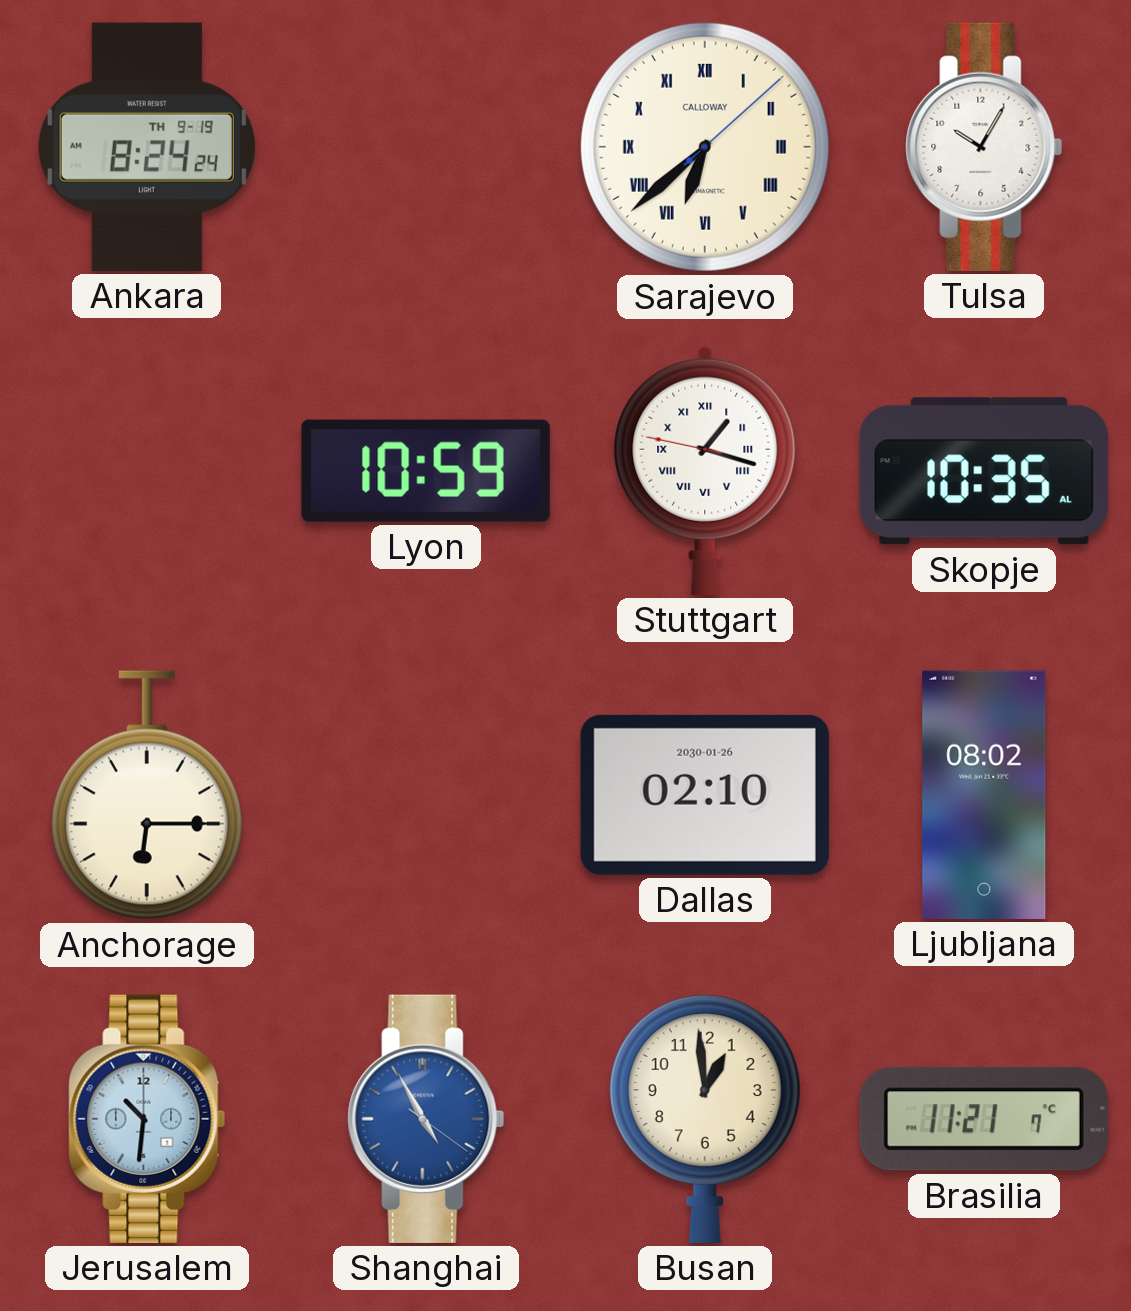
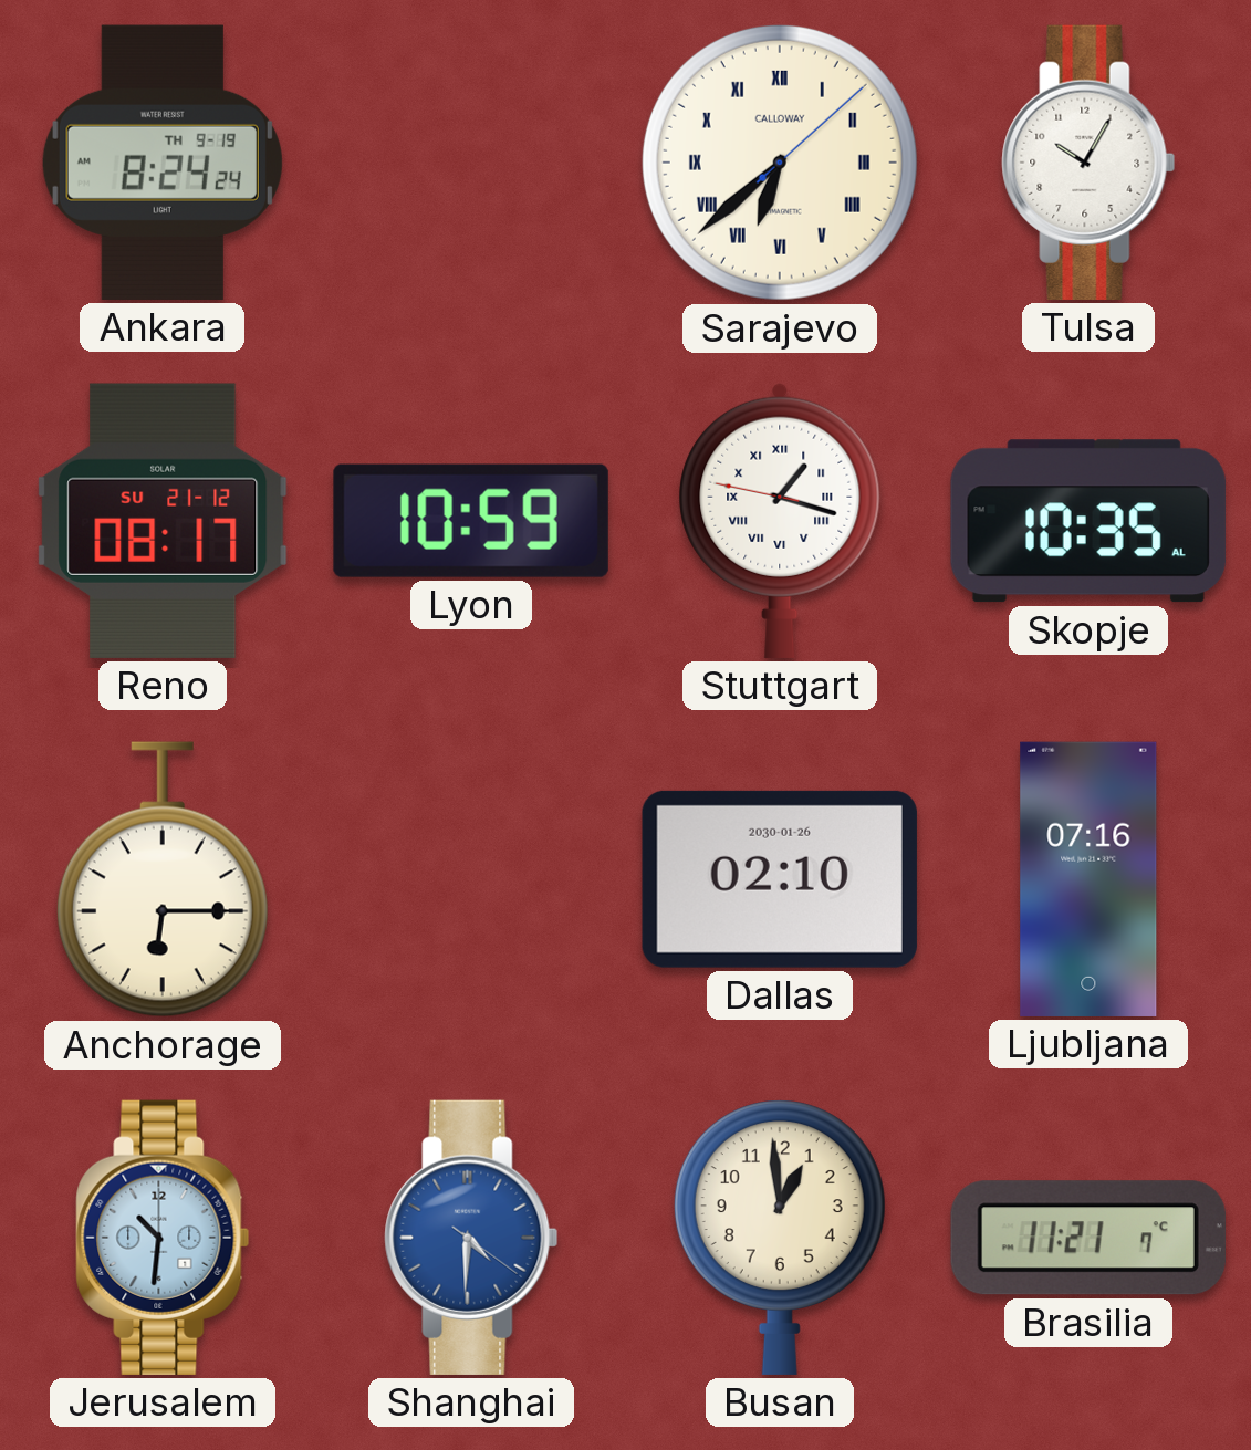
Reno: none -> 08:17 (163, 521)
Ljubljana: 08:02 -> 07:16 (1088, 879)
Shanghai: 4:55 -> 4:30 (471, 1238)
